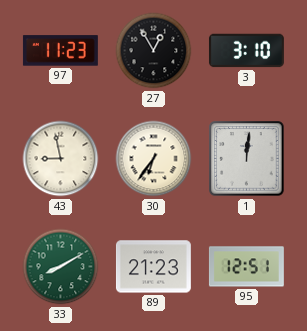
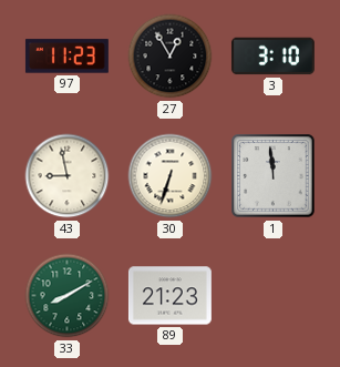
30: 6:36 -> 6:33 (171, 176)
1: 12:01 -> 11:59 (274, 176)
95: 12:51 -> none (246, 267)
